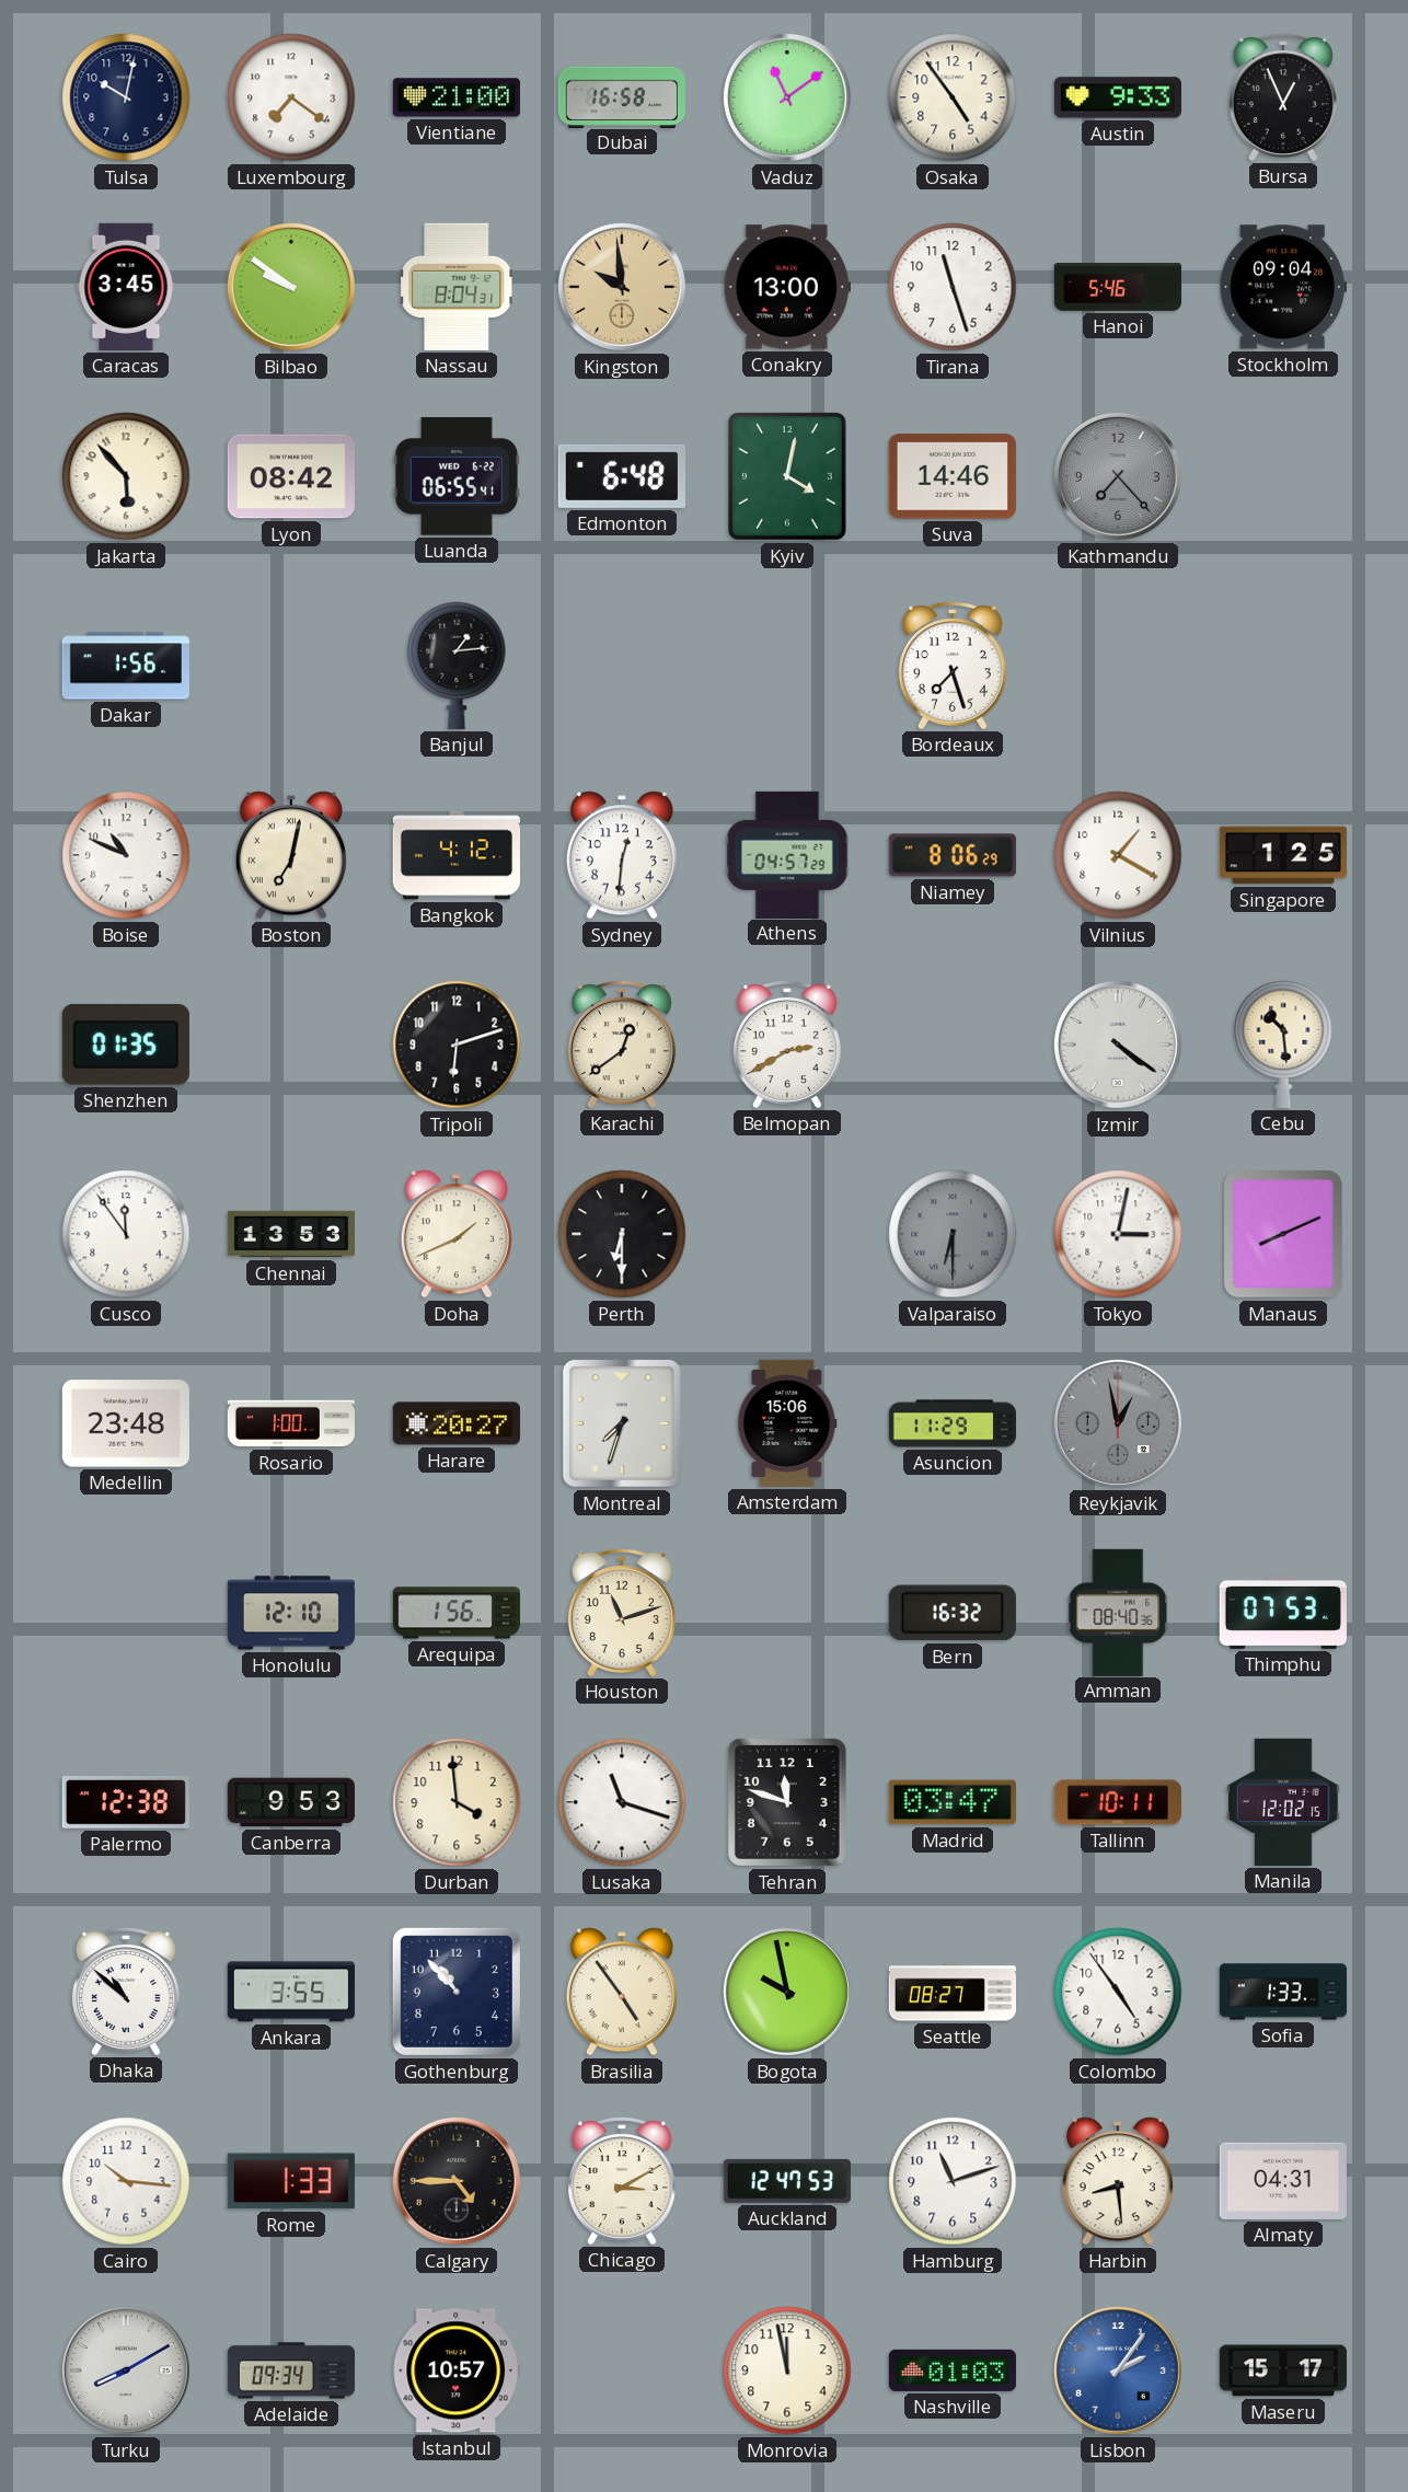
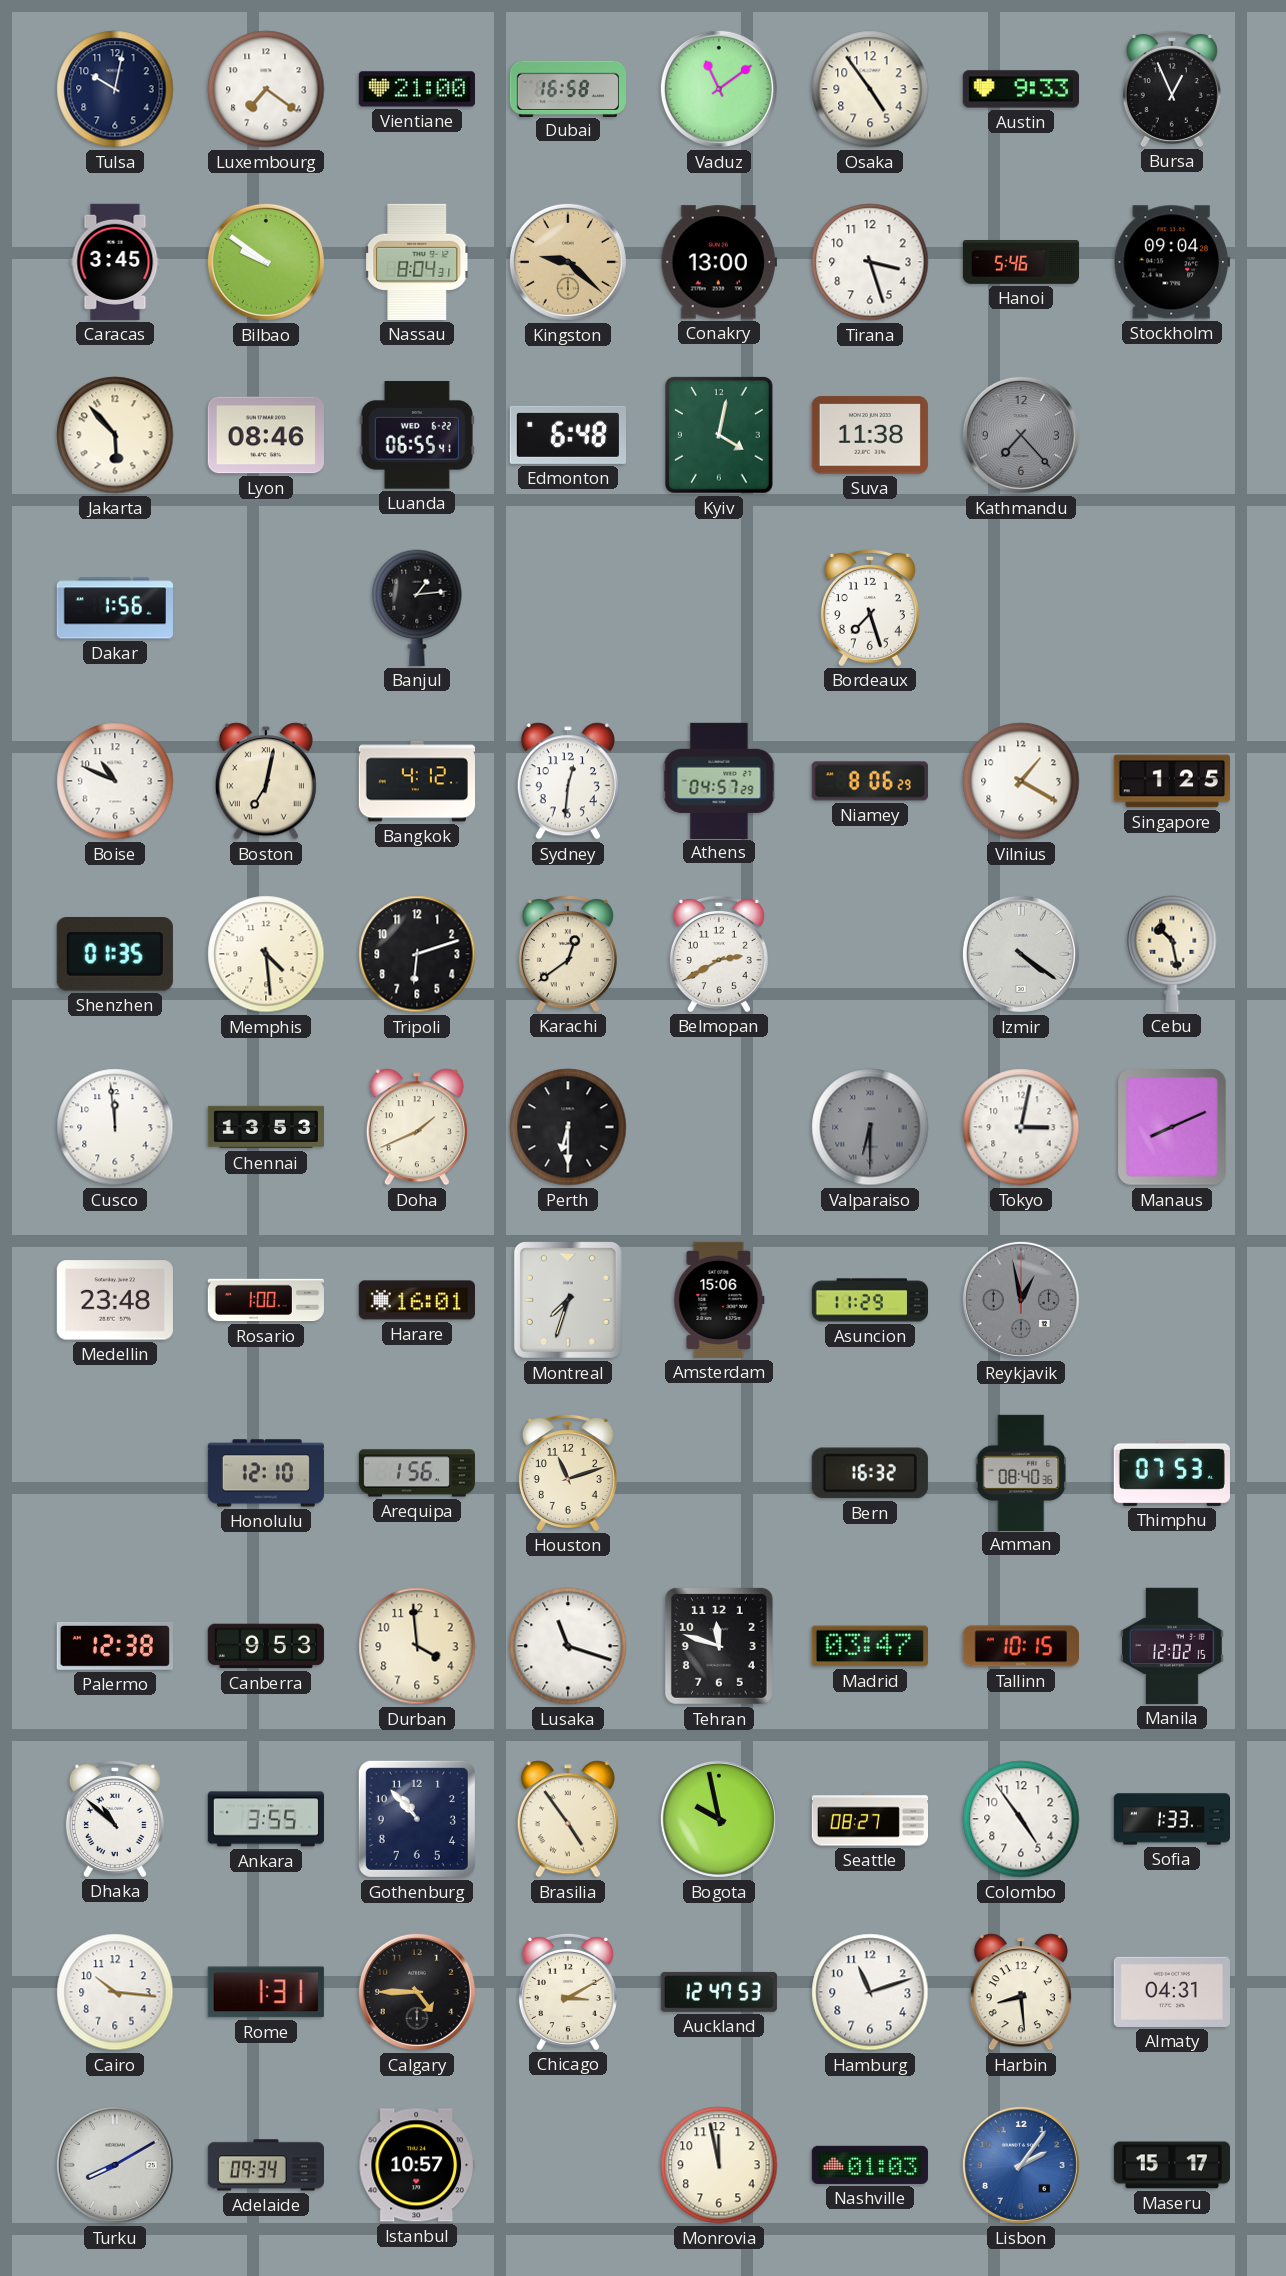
Kingston: 9:59 -> 9:22 (568, 262)
Tirana: 11:27 -> 3:27 (870, 262)
Lyon: 08:42 -> 08:46 (266, 435)
Suva: 14:46 -> 11:38 (870, 435)
Memphis: none -> 4:29 (266, 954)
Cebu: 10:29 -> 10:28 (1172, 954)
Cusco: 11:54 -> 11:59 (115, 1127)
Harare: 20:27 -> 16:01 (417, 1300)
Tallinn: 10:11 -> 10:15 (1021, 1646)
Rome: 1:33 -> 1:31 (266, 1992)
